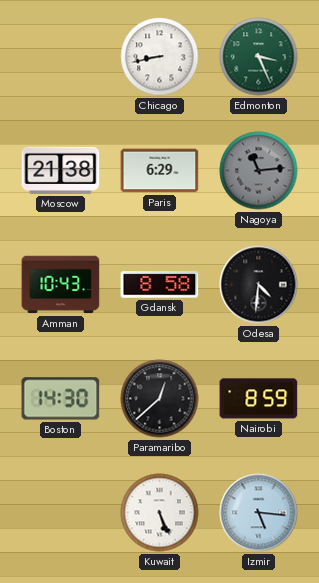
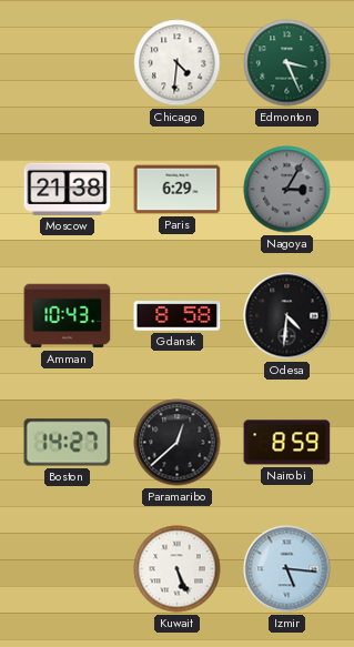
Chicago: 8:43 -> 4:31 (178, 63)
Nagoya: 11:14 -> 3:05 (287, 190)
Boston: 14:30 -> 14:27 (68, 443)
